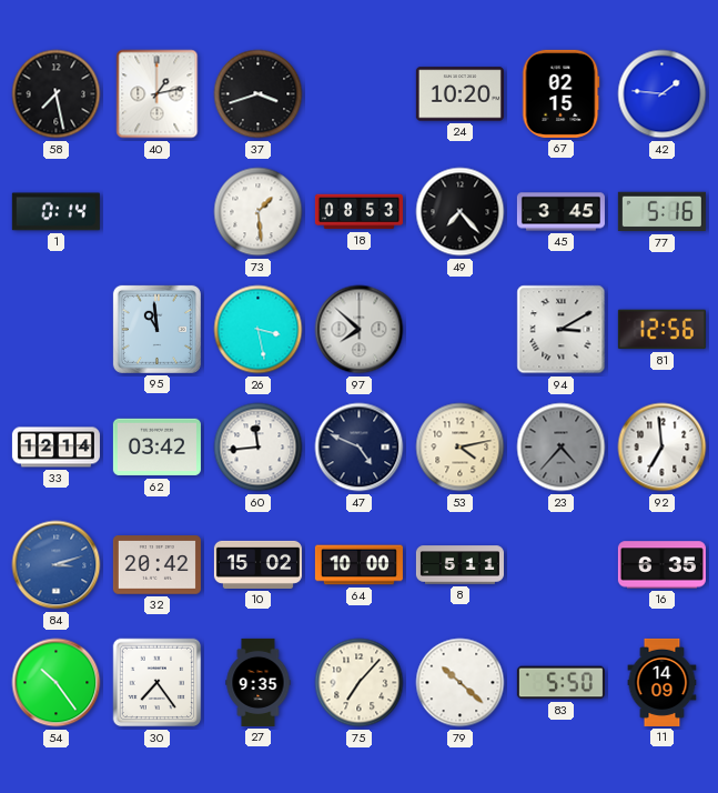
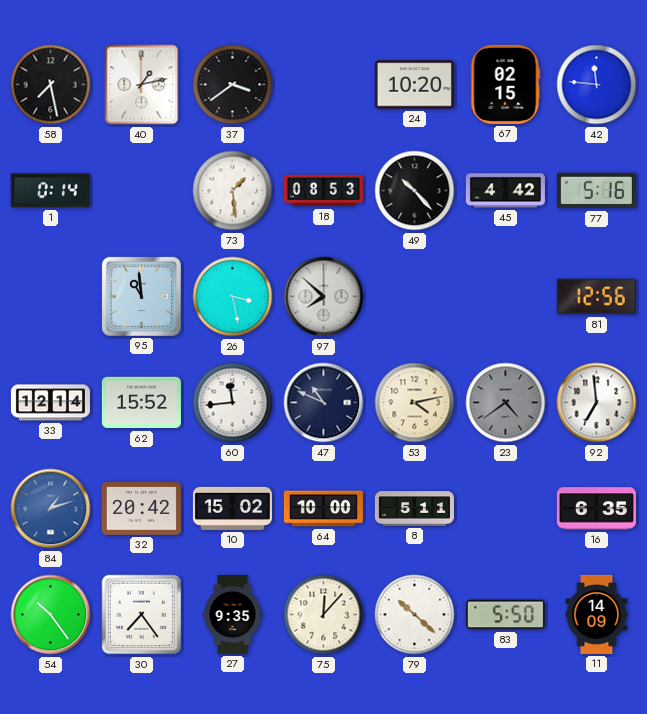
37: 3:42 -> 3:39 (233, 85)
42: 1:46 -> 11:46 (597, 85)
49: 7:23 -> 10:23 (415, 191)
45: 3:45 -> 4:42 (505, 191)
94: 3:10 -> none (562, 330)
62: 03:42 -> 15:52 (141, 403)
47: 4:49 -> 10:49 (324, 403)
23: 4:37 -> 4:39 (506, 403)
84: 3:12 -> 1:12 (51, 509)
75: 7:07 -> 12:07 (324, 615)
